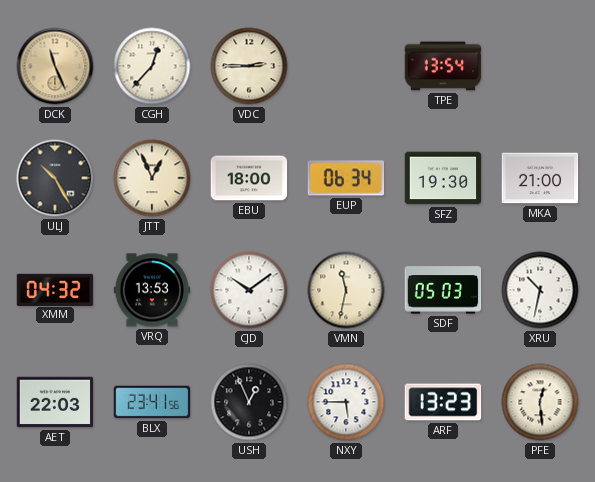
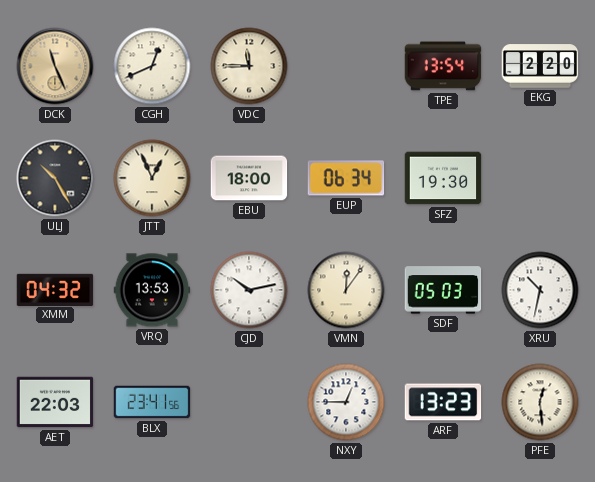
CGH: 12:37 -> 12:41 (152, 66)
VDC: 2:45 -> 11:45 (249, 66)
EKG: none -> 2:20 (540, 66)
MKA: 21:00 -> none (540, 178)
CJD: 10:09 -> 10:13 (249, 290)
VMN: 11:32 -> 12:06 (346, 290)
USH: 12:56 -> none (249, 402)
NXY: 5:45 -> 12:45 (346, 402)
